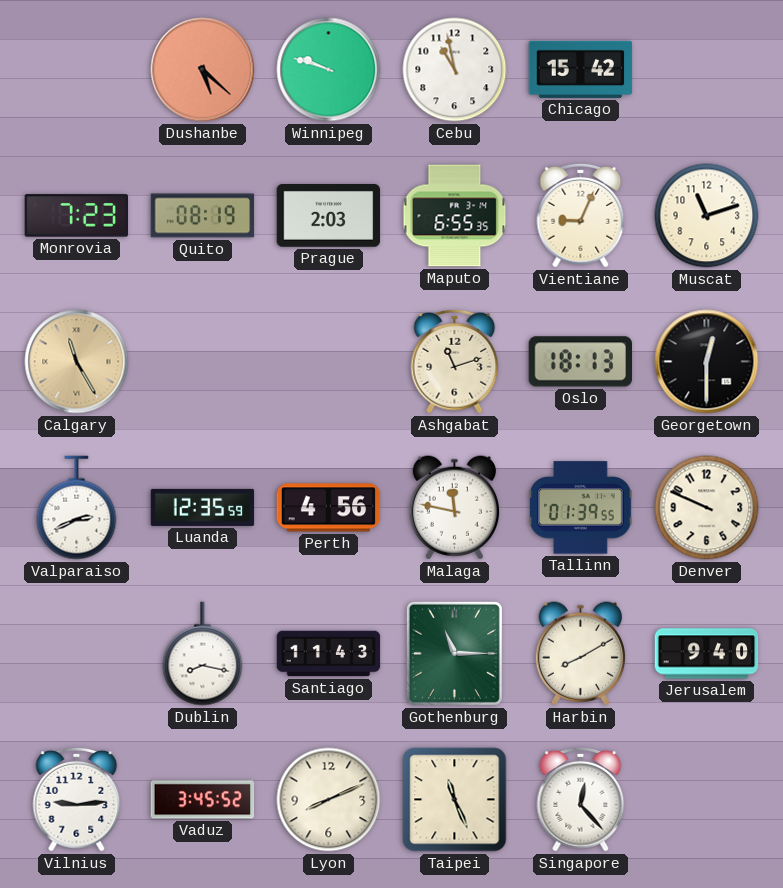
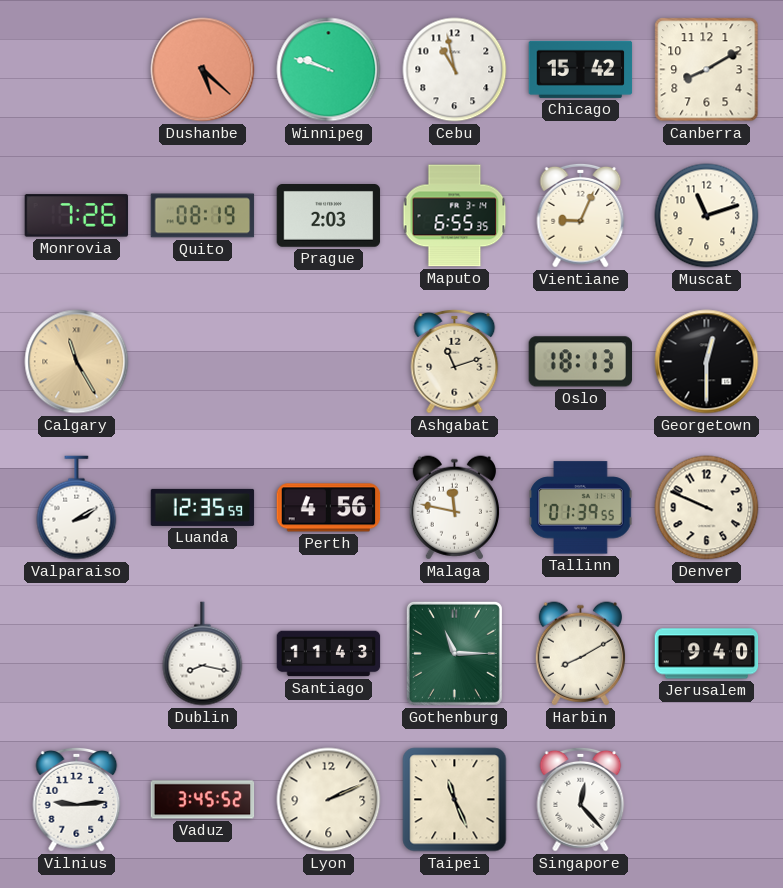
Canberra: none -> 8:10 (707, 70)
Monrovia: 7:23 -> 7:26 (76, 216)
Valparaiso: 2:41 -> 2:10 (77, 508)
Lyon: 8:11 -> 2:11 (329, 800)
